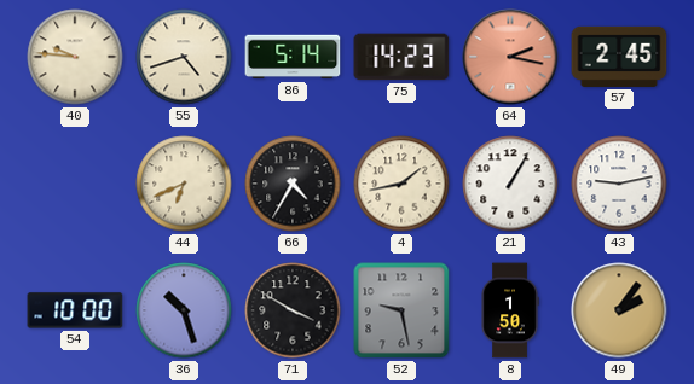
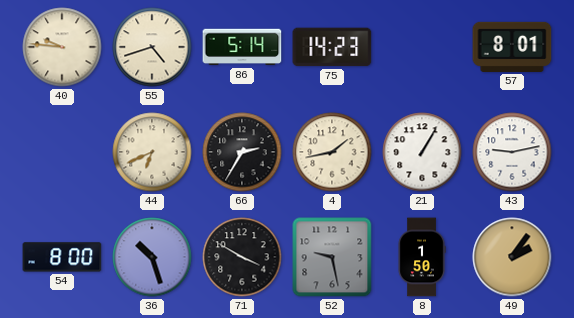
64: 2:17 -> none (510, 57)
57: 2:45 -> 8:01 (512, 47)
66: 4:35 -> 2:35 (242, 152)
54: 10:00 -> 8:00 (62, 257)
